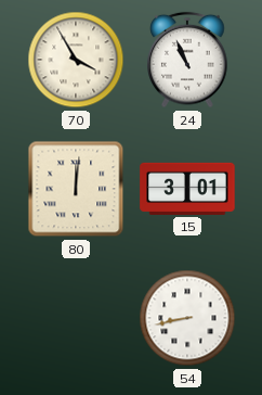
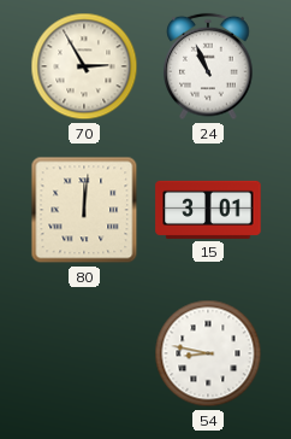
70: 3:55 -> 2:55 (84, 66)
54: 8:43 -> 8:47 (208, 353)
